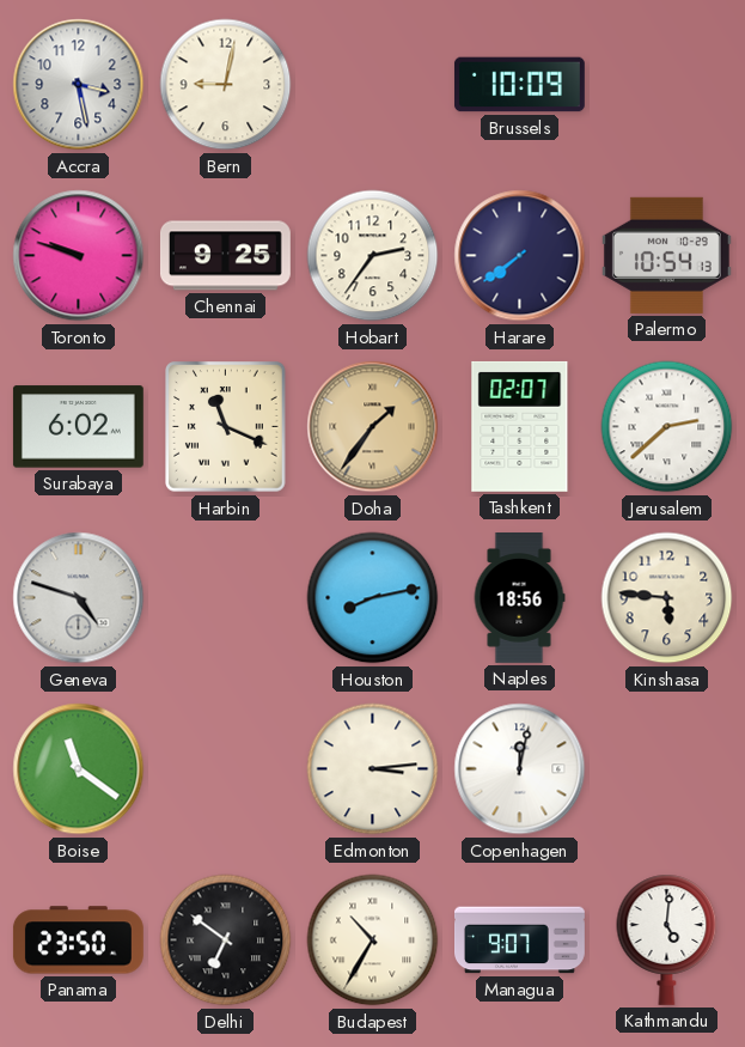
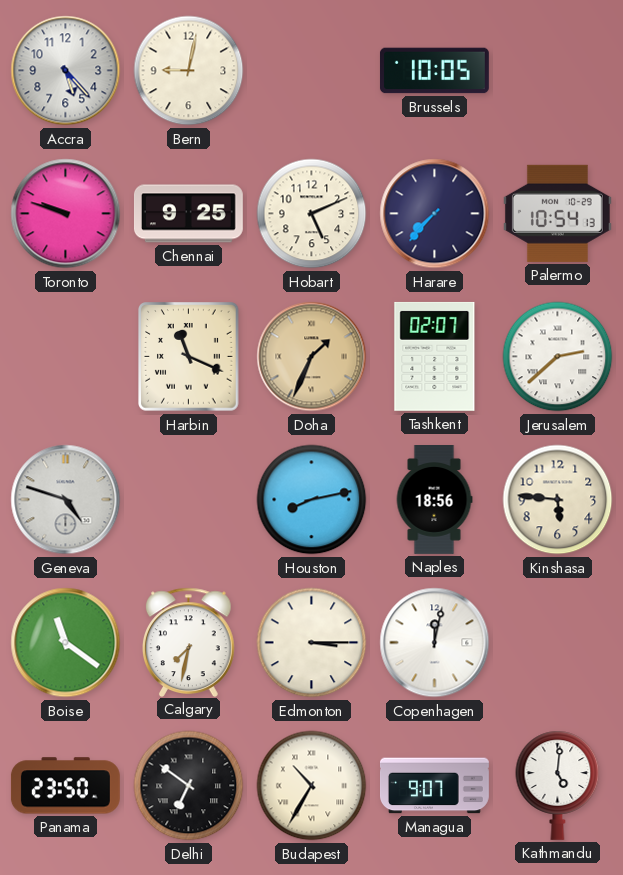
Accra: 3:28 -> 5:23 (66, 71)
Brussels: 10:09 -> 10:05 (434, 71)
Hobart: 2:36 -> 5:11 (312, 214)
Harare: 7:39 -> 7:37 (435, 214)
Surabaya: 6:02 -> none (78, 427)
Doha: 1:36 -> 1:34 (312, 357)
Calgary: none -> 7:32 (189, 642)
Edmonton: 3:14 -> 3:15 (312, 643)
